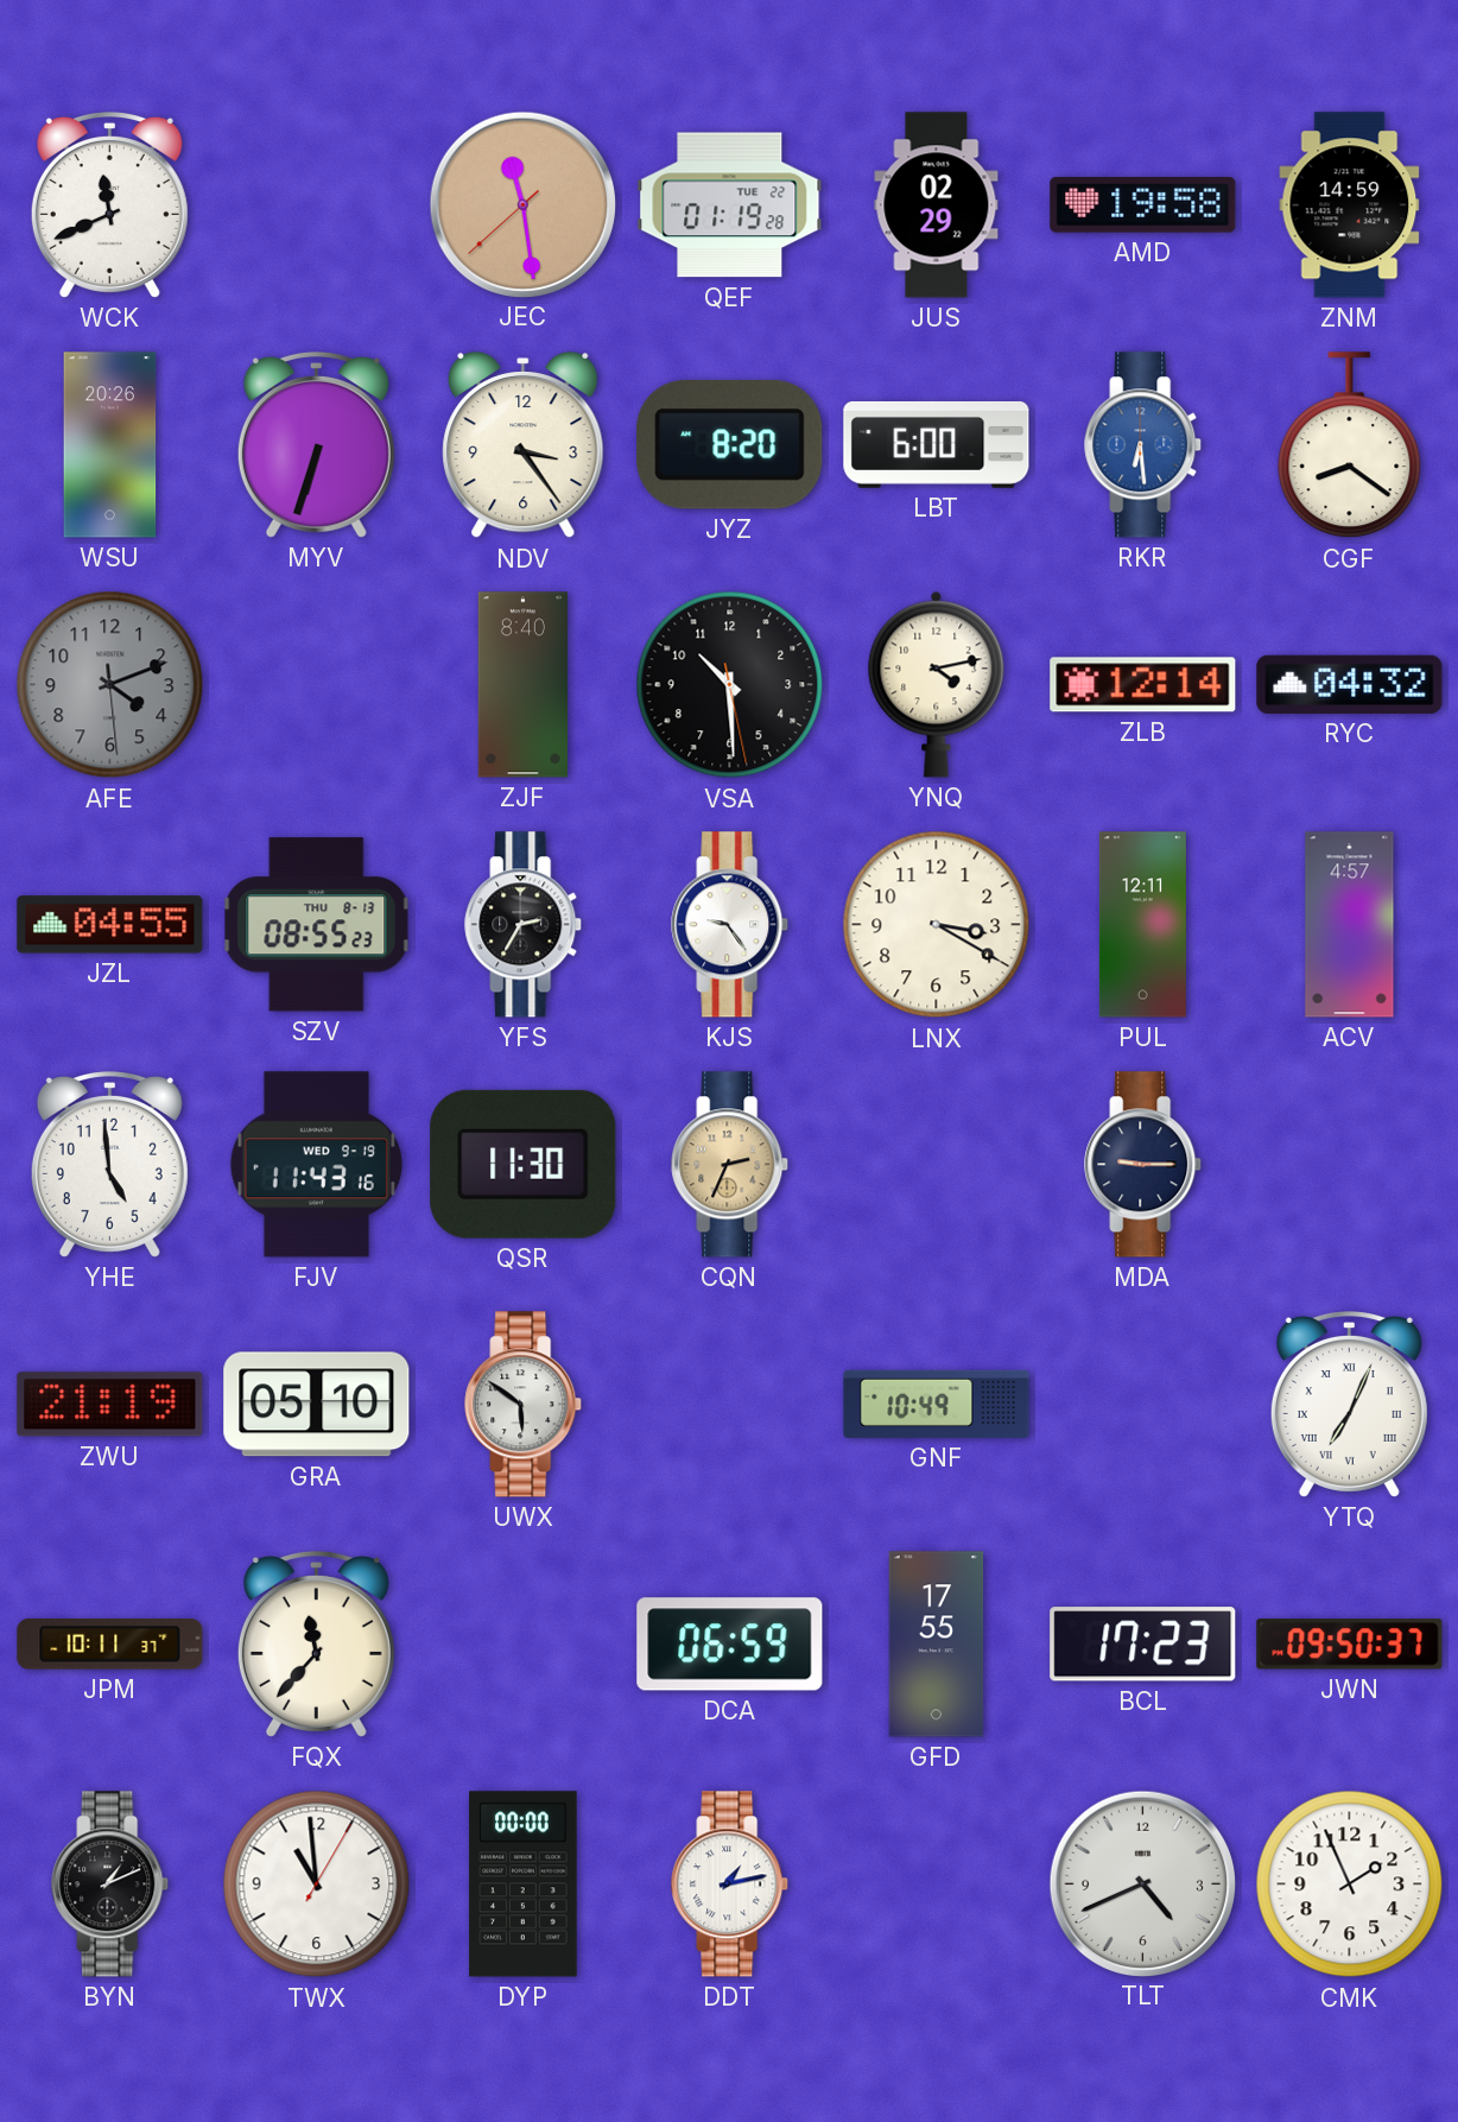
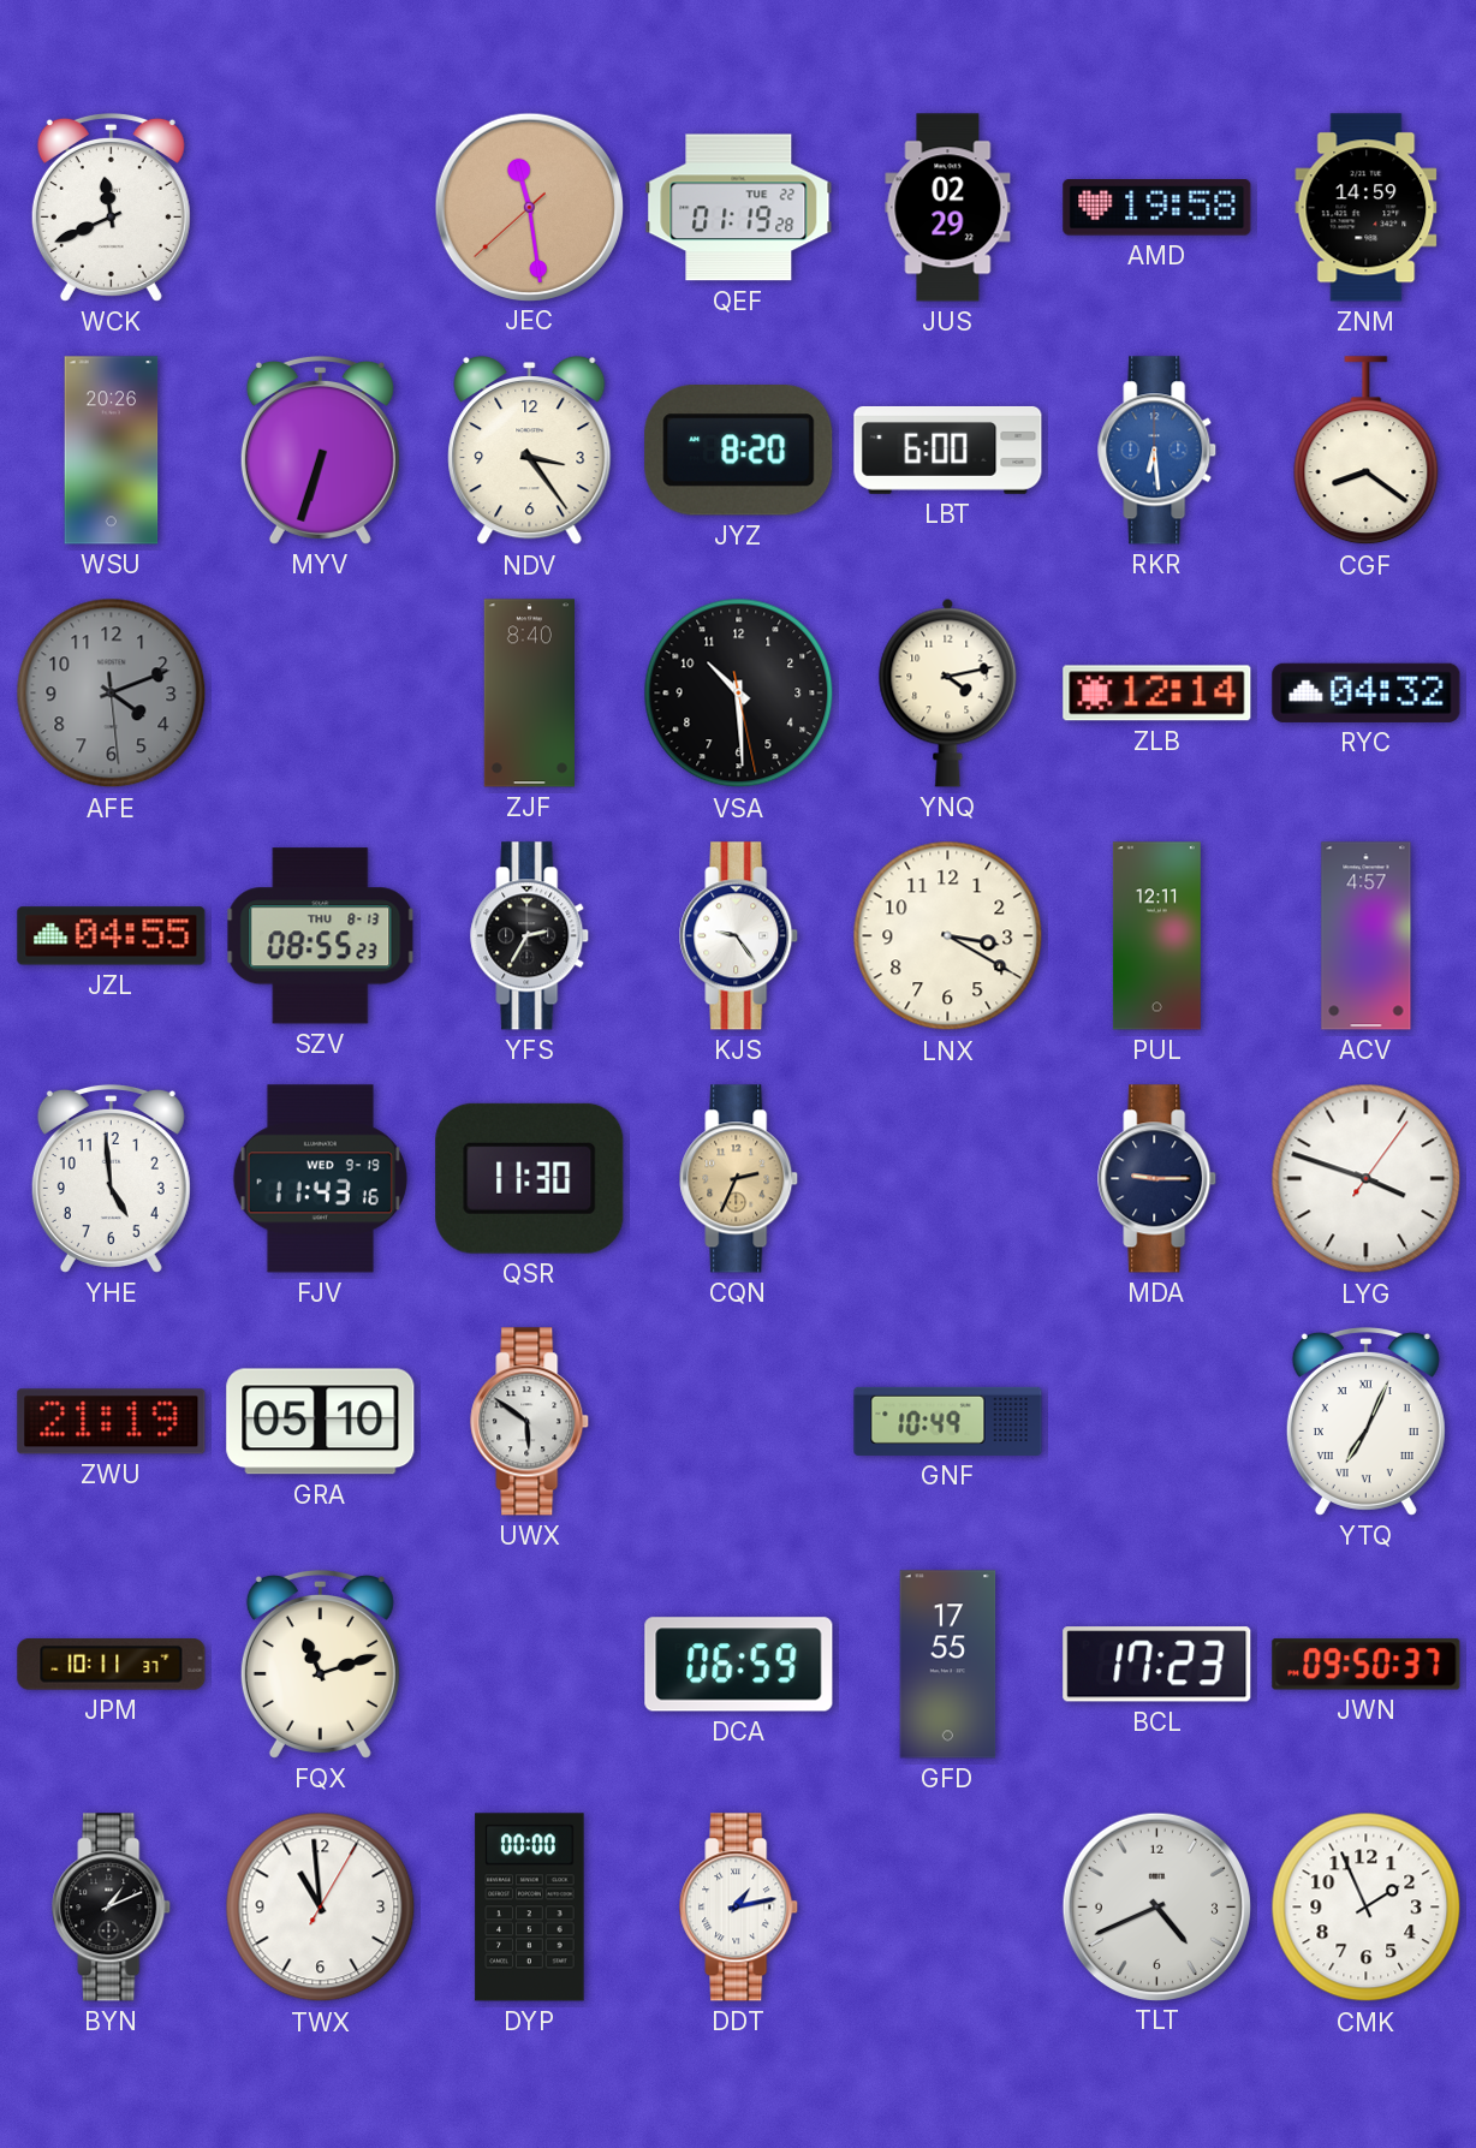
LYG: none -> 3:48 (1367, 1179)
FQX: 11:37 -> 11:12 (320, 1664)
